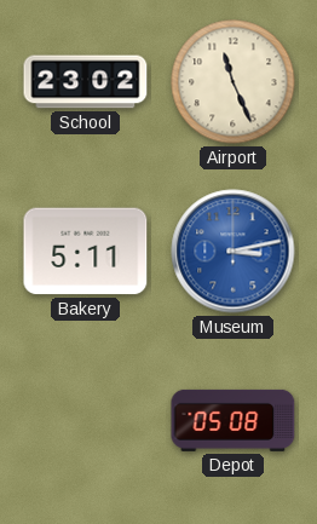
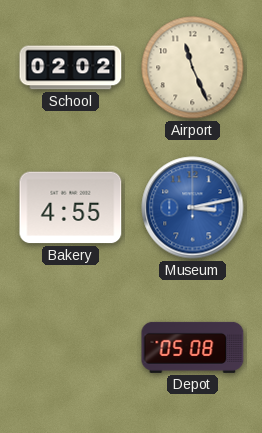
School: 23:02 -> 02:02 (71, 68)
Bakery: 5:11 -> 4:55 (71, 208)
